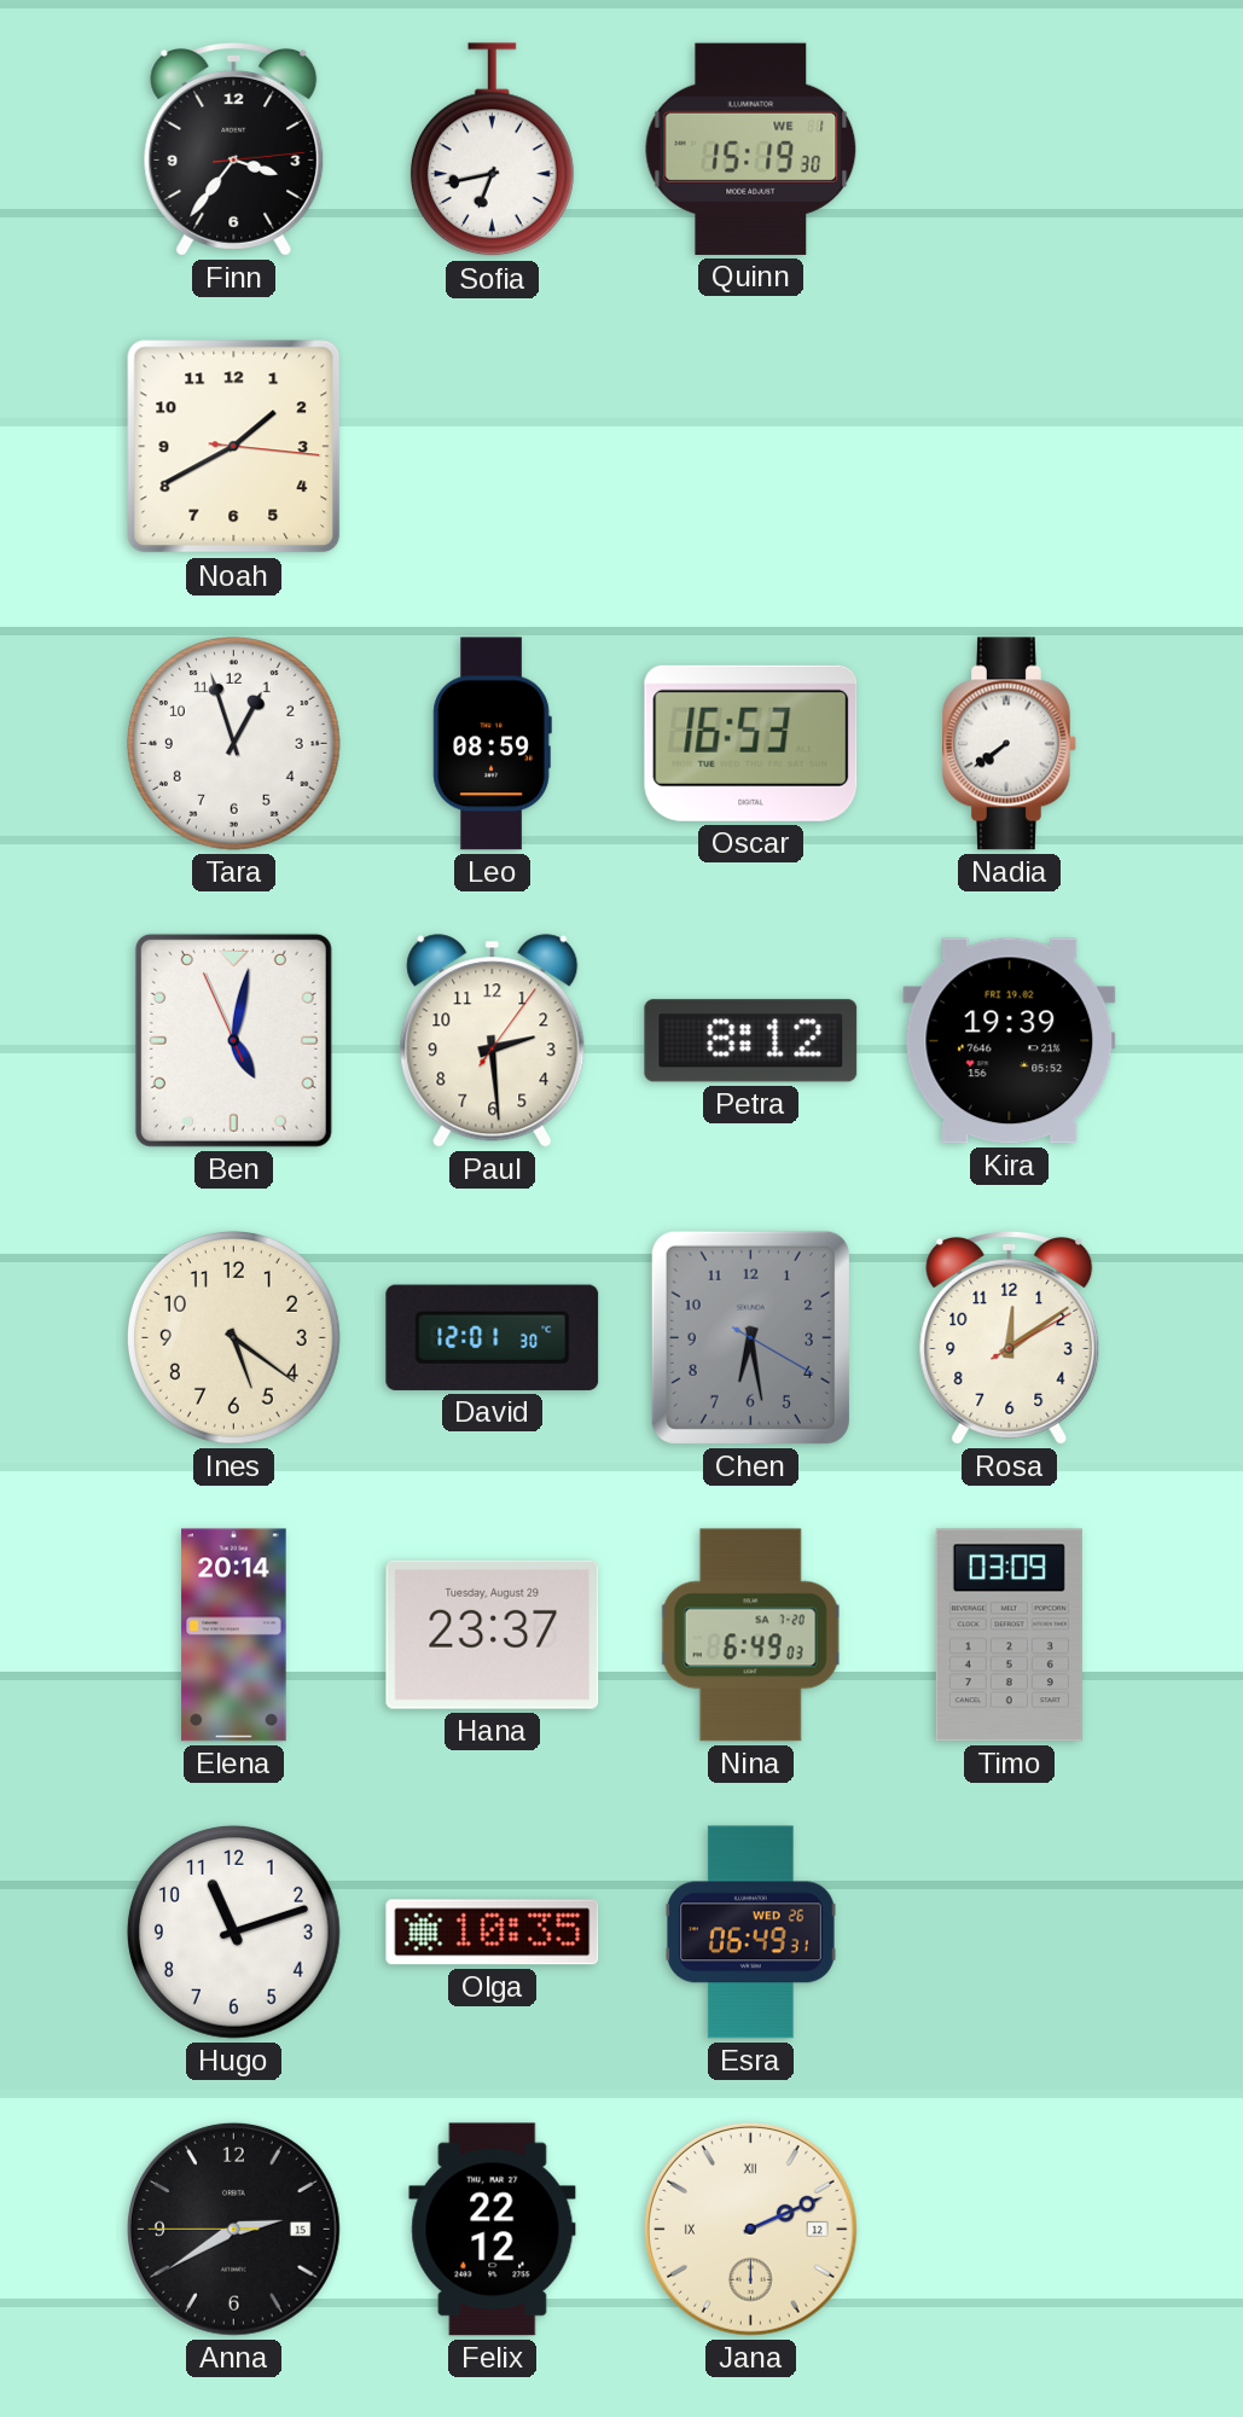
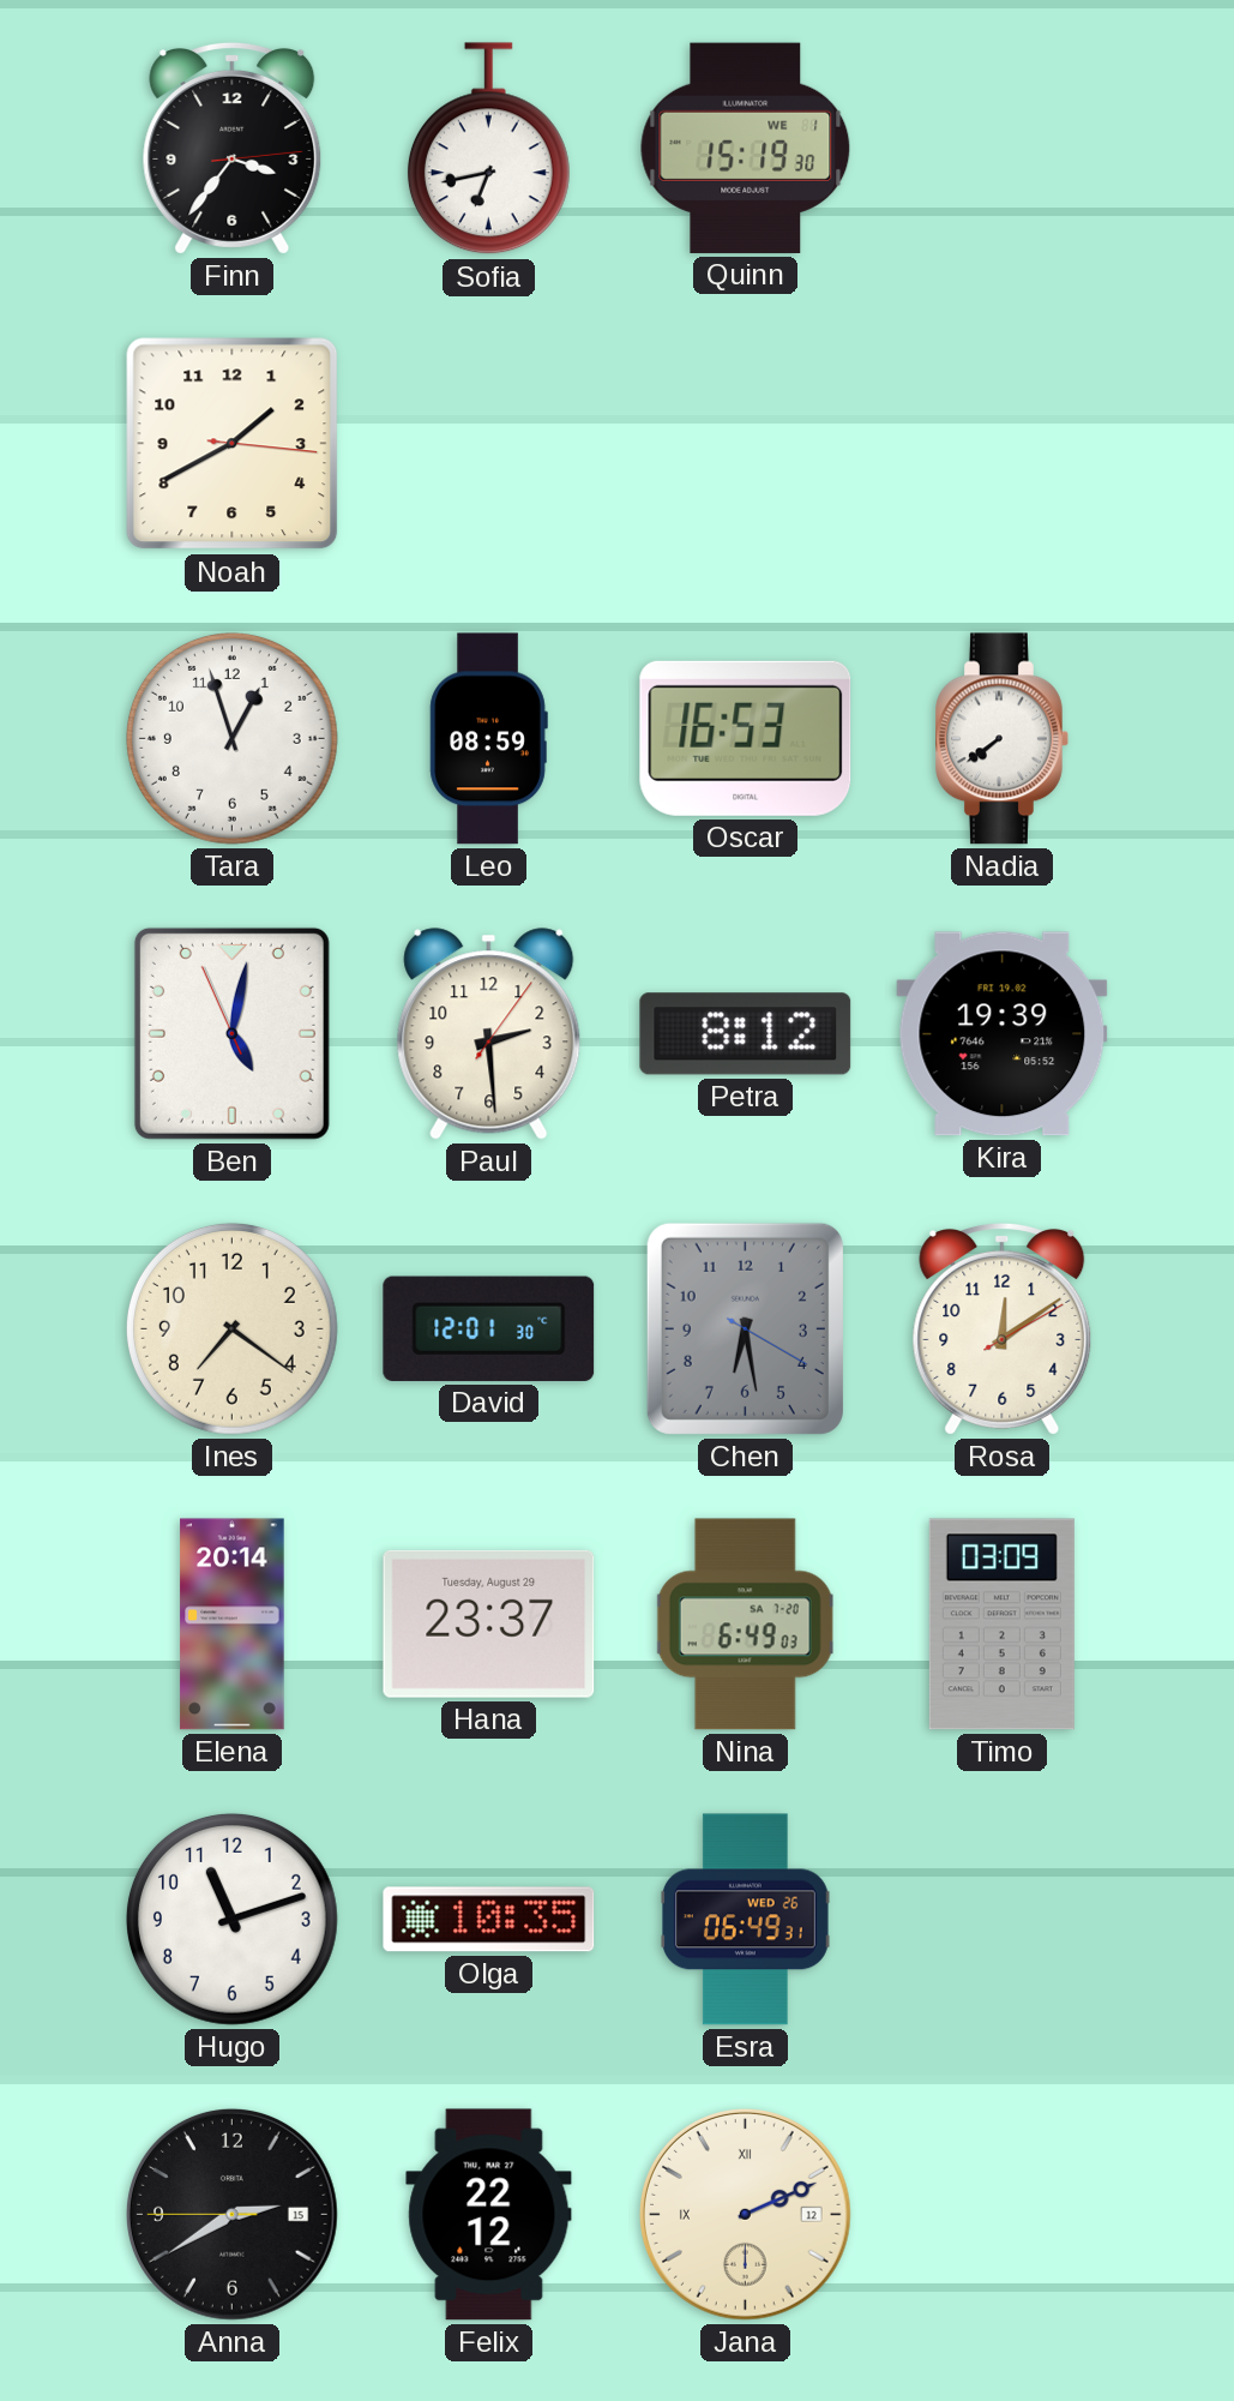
Ines: 5:21 -> 7:21 (231, 1328)
